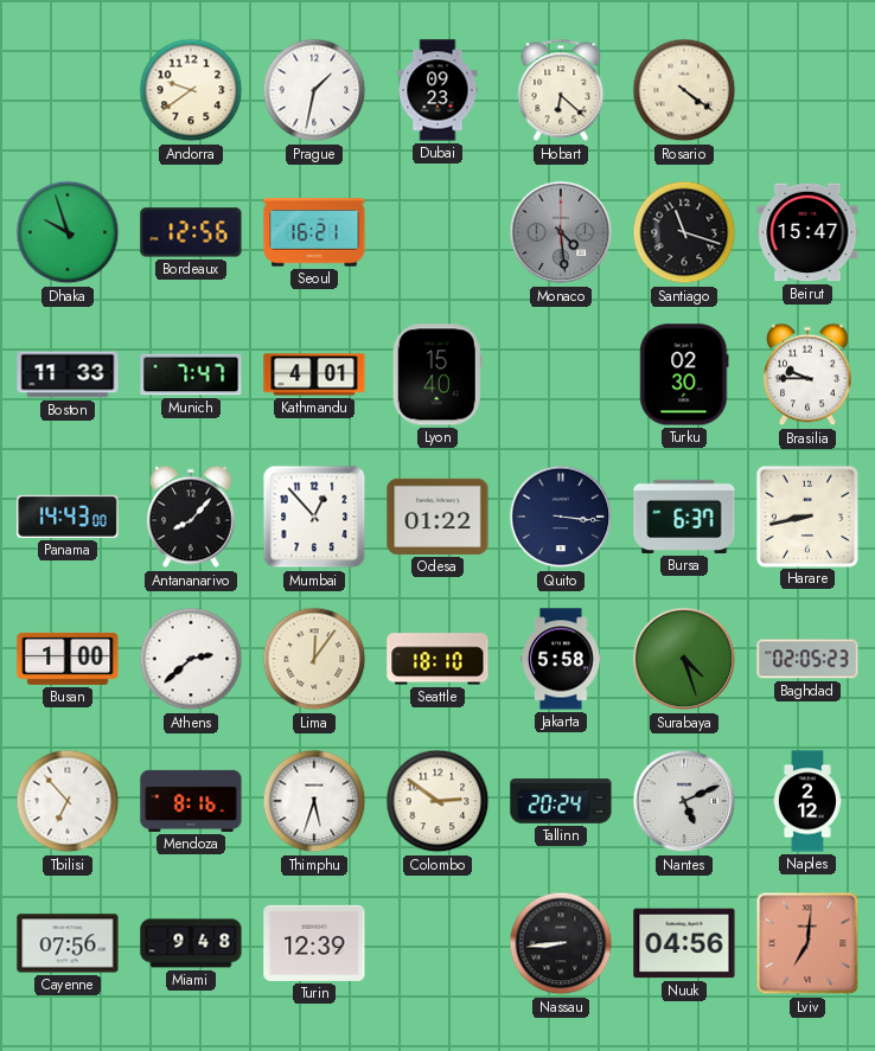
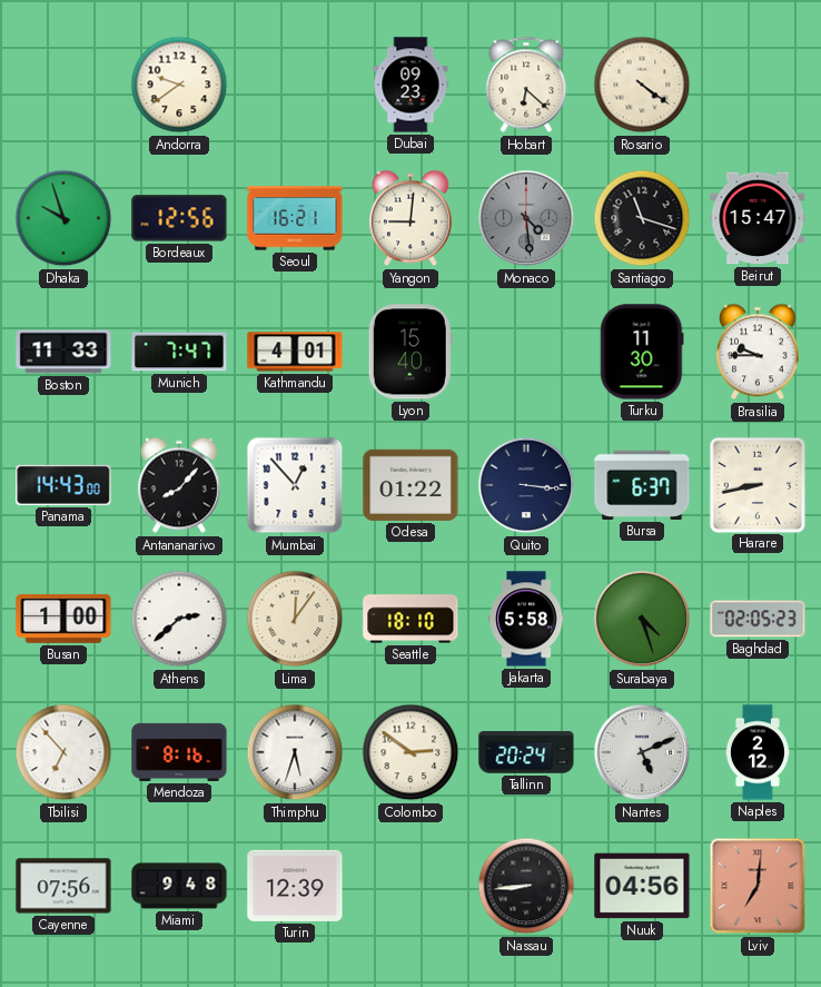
Prague: 1:32 -> none (314, 90)
Yangon: none -> 9:01 (412, 218)
Turku: 02:30 -> 11:30 (642, 352)
